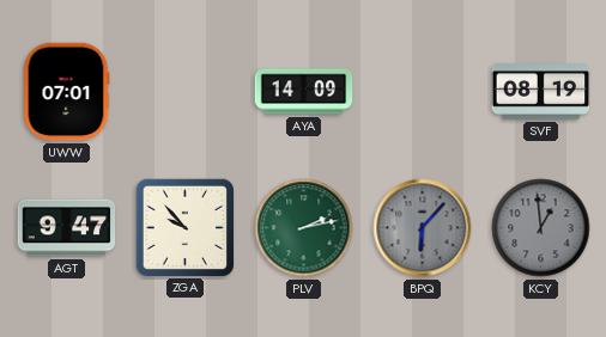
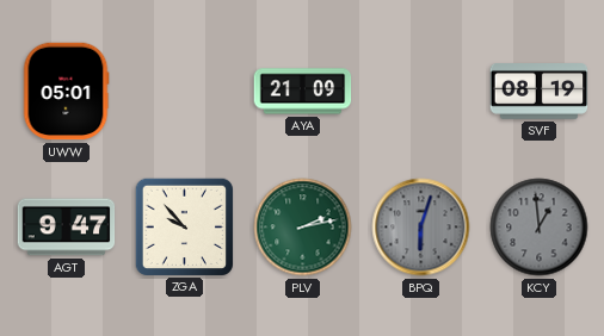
UWW: 07:01 -> 05:01 (66, 92)
AYA: 14:09 -> 21:09 (303, 92)
BPQ: 6:07 -> 6:03 (421, 228)
